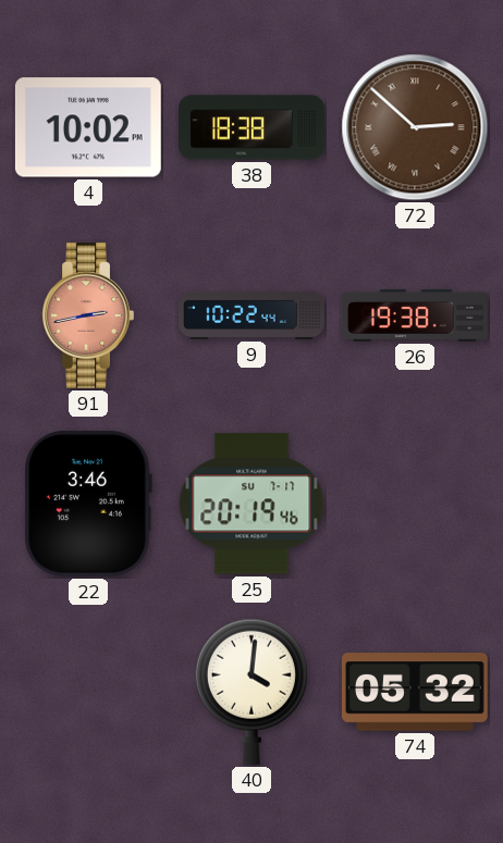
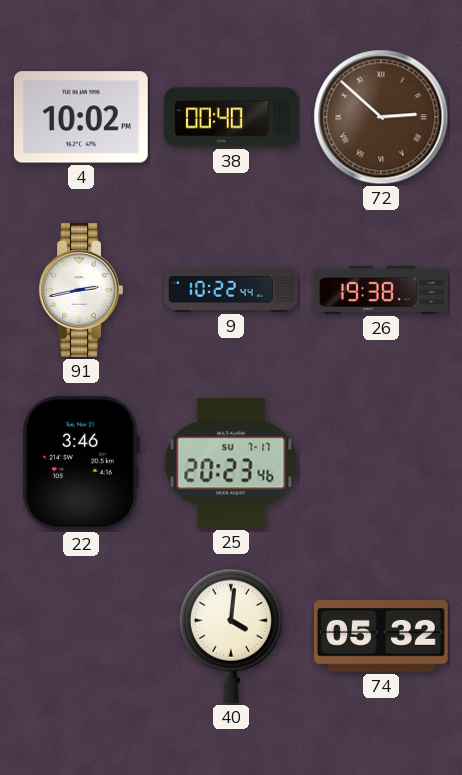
38: 18:38 -> 00:40 (232, 117)
91 dial: salmon -> white (81, 290)
25: 20:19 -> 20:23 (231, 463)
